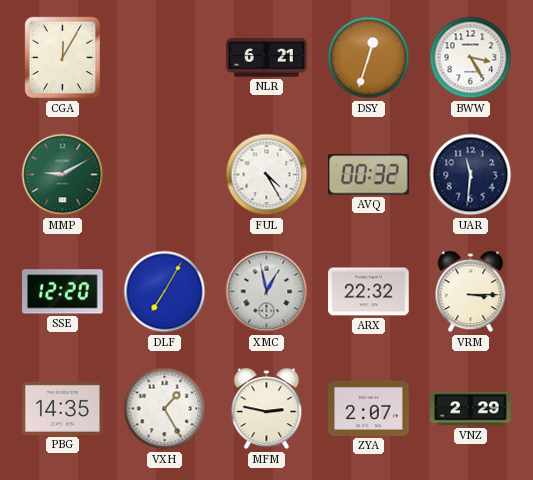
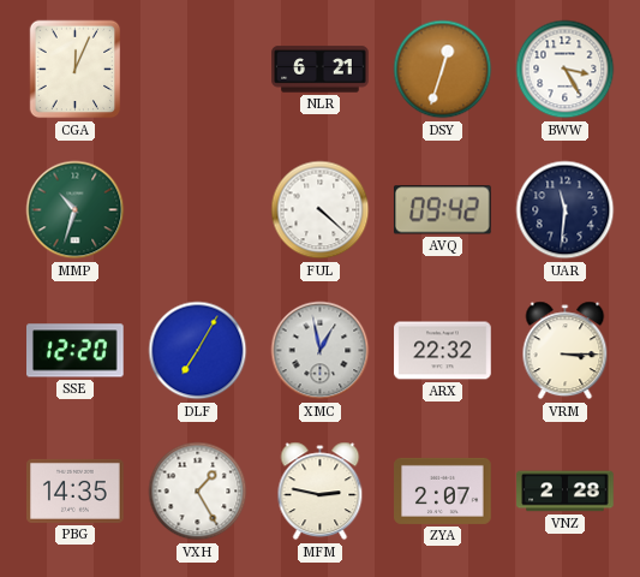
CGA: 12:05 -> 12:04 (76, 70)
MMP: 9:10 -> 10:33 (76, 210)
FUL: 4:25 -> 4:22 (321, 210)
AVQ: 00:32 -> 09:42 (443, 210)
VNZ: 2:29 -> 2:28 (566, 492)
